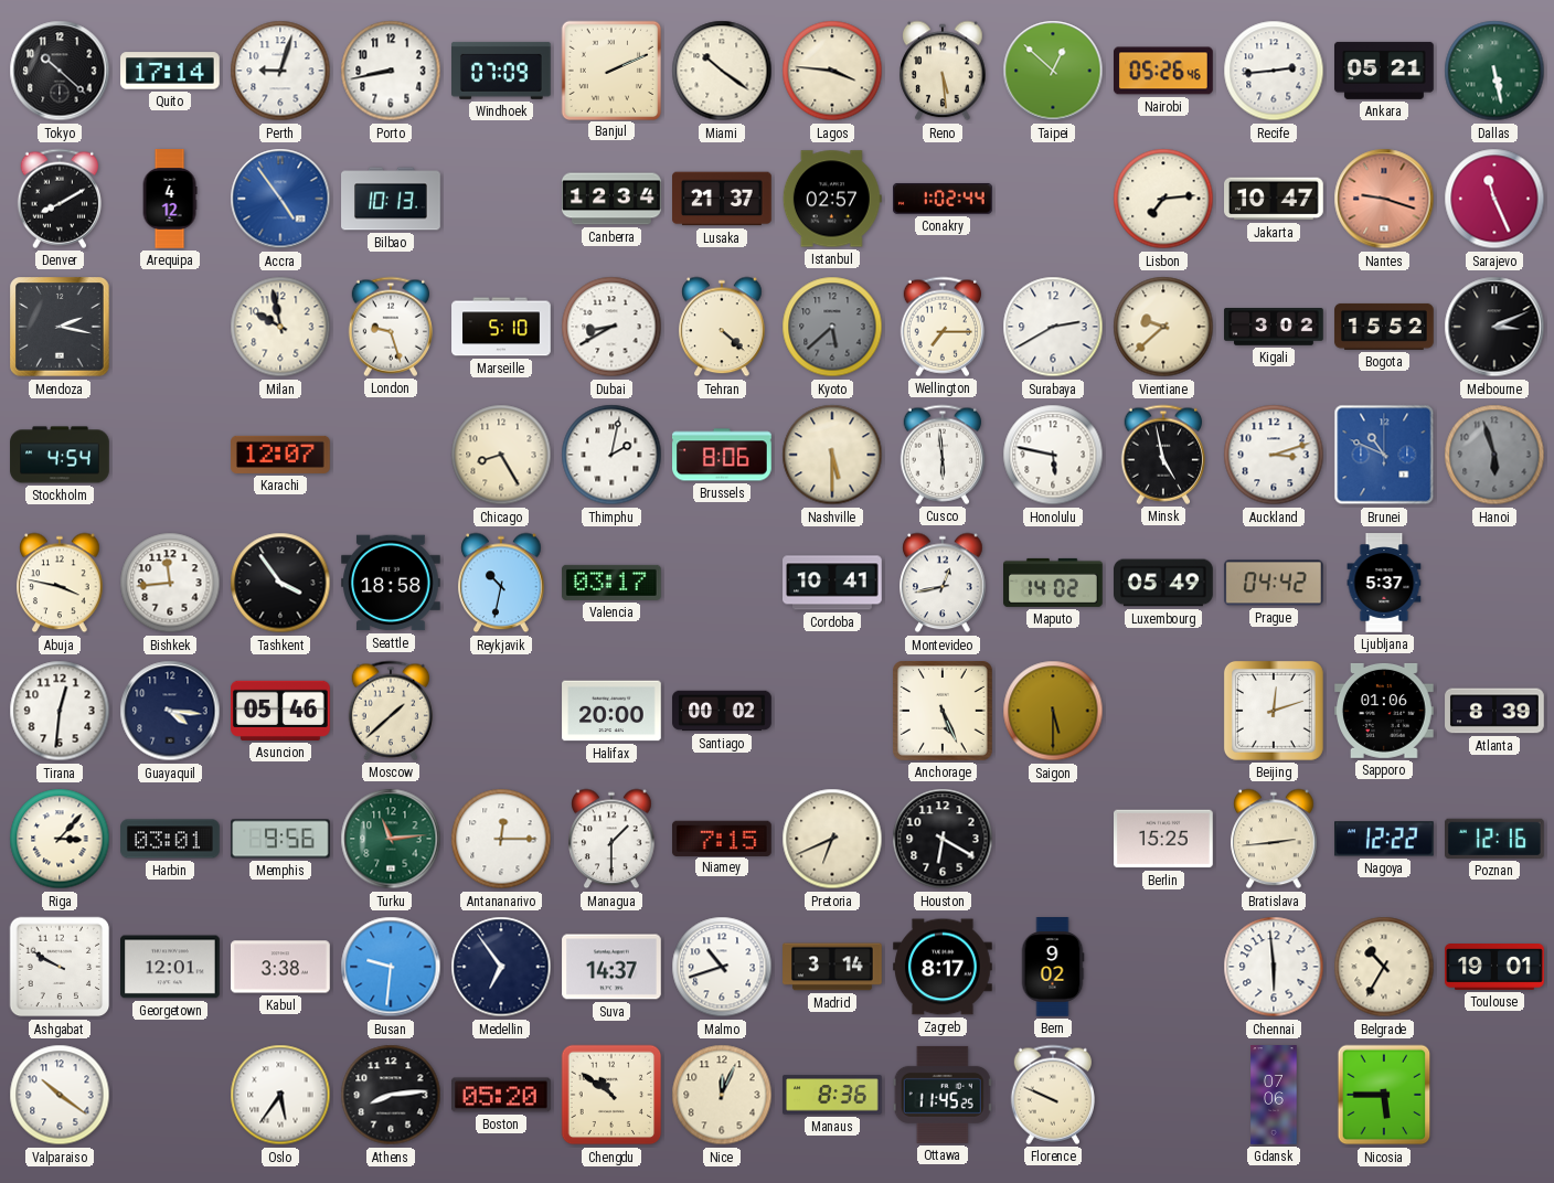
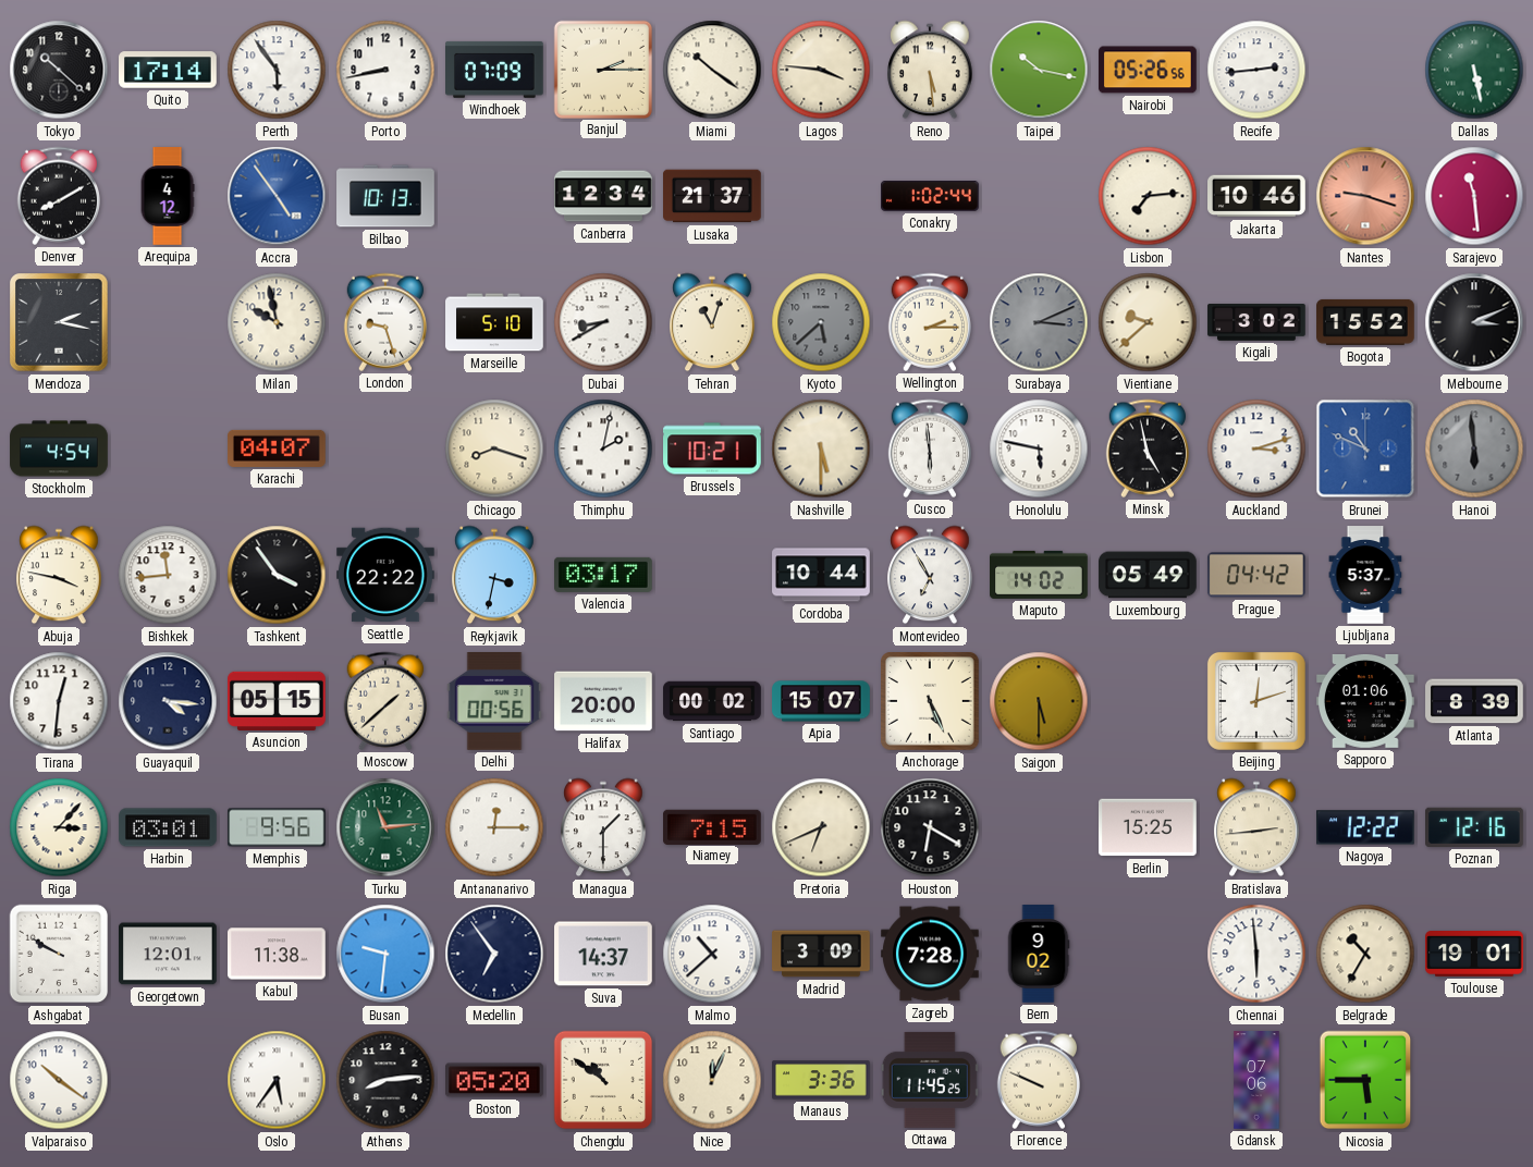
Perth: 9:03 -> 5:54 (277, 70)
Banjul: 2:11 -> 2:15 (602, 69)
Taipei: 12:52 -> 10:17 (1039, 70)
Nairobi: 05:26:46 -> 05:26:56 (1149, 70)
Ankara: 05:21 -> none (1385, 71)
Istanbul: 02:57 -> none (832, 199)
Jakarta: 10:47 -> 10:46 (1258, 196)
Sarajevo: 11:26 -> 11:29 (1474, 196)
Tehran: 4:22 -> 11:03 (712, 322)
Wellington: 7:15 -> 2:15 (929, 322)
Surabaya: 2:40 -> 3:11 (1039, 322)
Surabaya dial: white -> grey (1039, 322)
Karachi: 12:07 -> 04:07 (277, 449)
Chicago: 8:25 -> 8:18 (494, 449)
Brussels: 8:06 -> 10:21 (713, 449)
Hanoi: 5:57 -> 5:59 (1474, 449)
Seattle: 18:58 -> 22:22 (387, 575)
Reykjavik: 10:32 -> 3:32 (494, 575)
Cordoba: 10:41 -> 10:44 (821, 575)
Montevideo: 12:43 -> 6:55 (930, 575)
Asuncion: 05:46 -> 05:15 (278, 701)
Delhi: none -> 00:56 (494, 702)
Apia: none -> 15:07 (821, 701)
Kabul: 3:38 -> 11:38 (277, 954)
Malmo: 10:42 -> 10:38 (712, 954)
Madrid: 3:14 -> 3:09 (821, 954)
Zagreb: 8:17 -> 7:28 (930, 954)
Manaus: 8:36 -> 3:36 (821, 1080)
